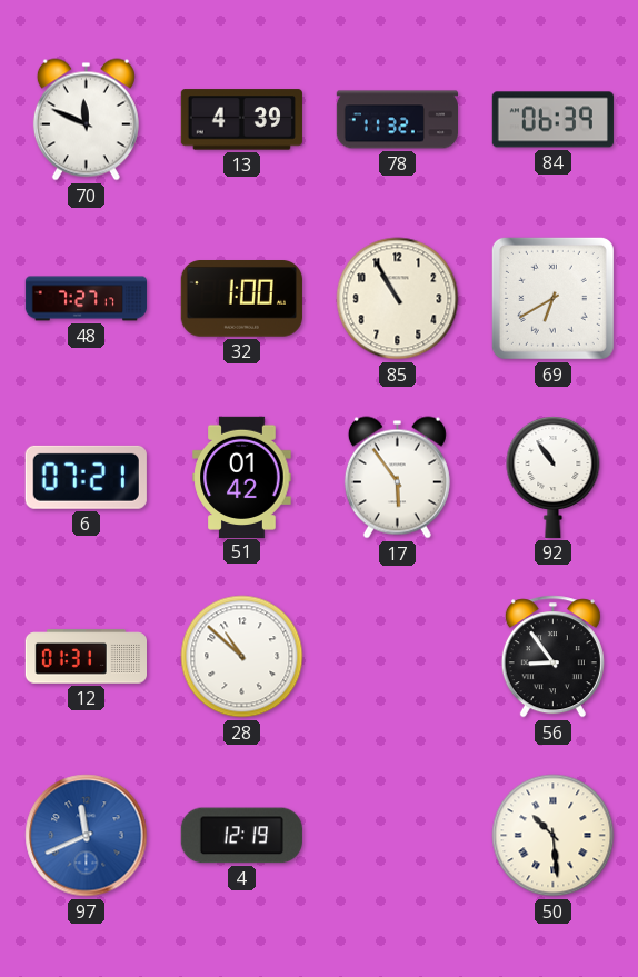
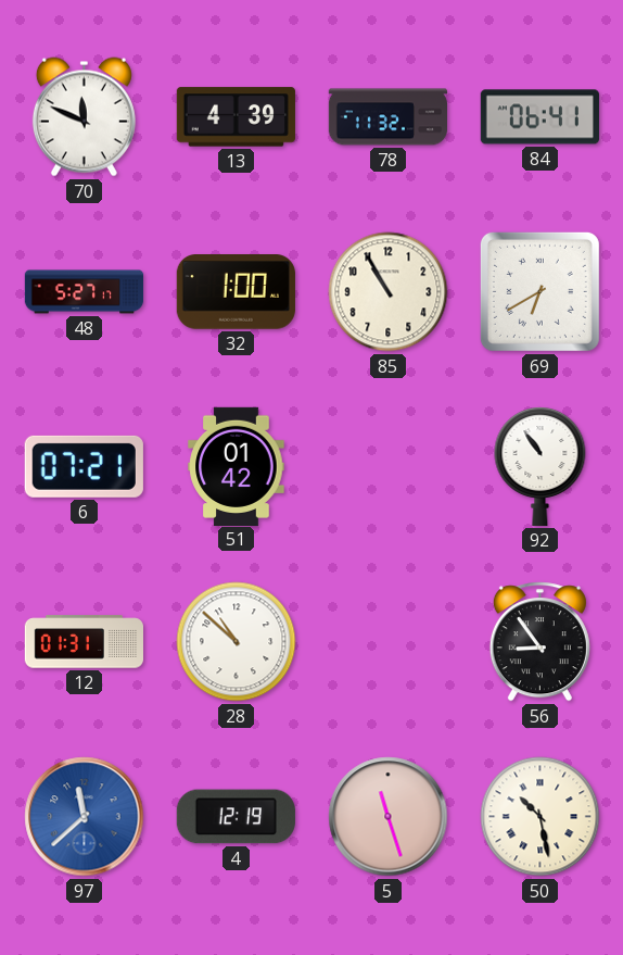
84: 06:39 -> 06:41 (539, 117)
48: 7:27 -> 5:27 (85, 292)
17: 5:54 -> none (397, 478)
97: 11:41 -> 11:38 (85, 817)
5: none -> 11:27 (389, 817)
50: 10:29 -> 10:28 (541, 817)
